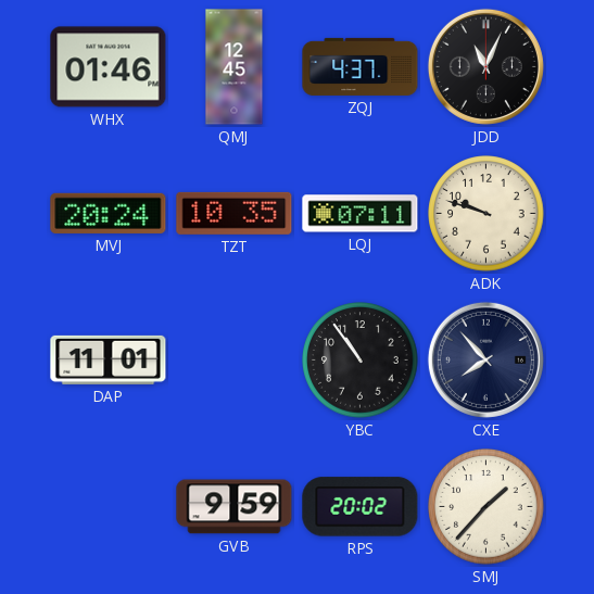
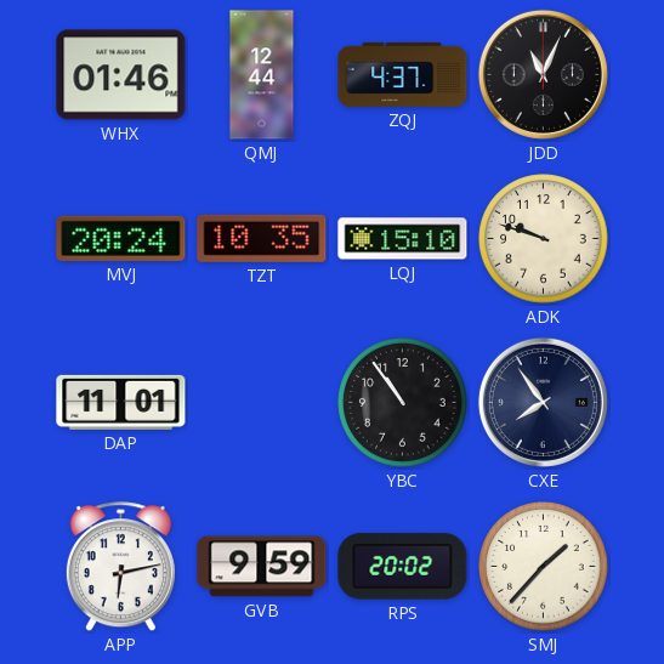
QMJ: 12:45 -> 12:44 (262, 75)
LQJ: 07:11 -> 15:10 (403, 239)
CXE: 7:53 -> 7:54 (543, 402)
APP: none -> 6:13 (120, 567)
